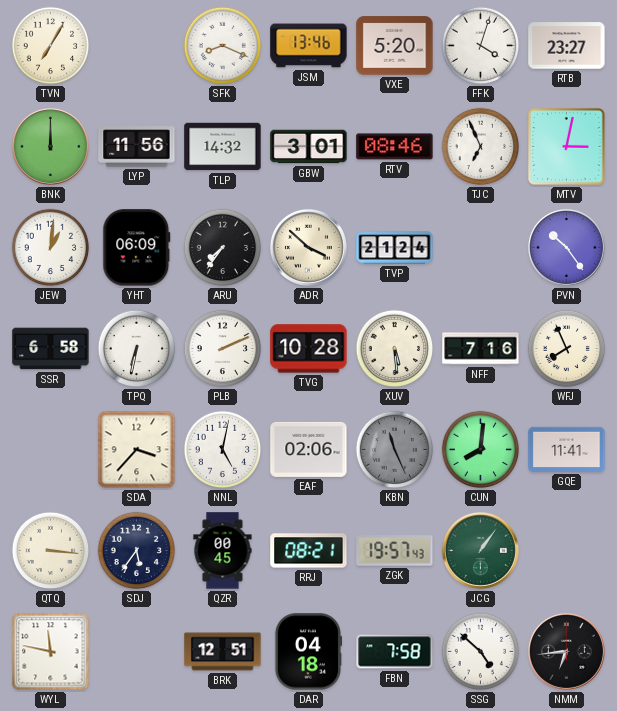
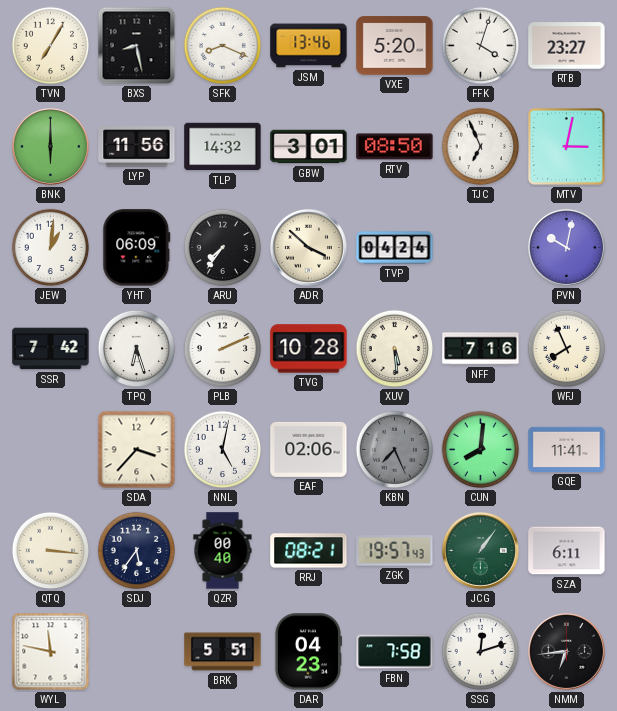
BXS: none -> 8:28 (137, 46)
BNK: 12:00 -> 6:00 (50, 146)
RTV: 08:46 -> 08:50 (395, 147)
TVP: 21:24 -> 04:24 (395, 248)
PVN: 10:24 -> 10:02 (566, 247)
SSR: 6:58 -> 7:42 (51, 349)
TPQ: 6:32 -> 6:27 (137, 349)
KBN: 11:26 -> 7:26 (395, 450)
QZR: 00:45 -> 00:40 (223, 551)
SZA: none -> 6:11 (567, 551)
BRK: 12:51 -> 5:51 (223, 652)
DAR: 04:18 -> 04:23 (307, 652)
SSG: 4:52 -> 12:12 (481, 652)
